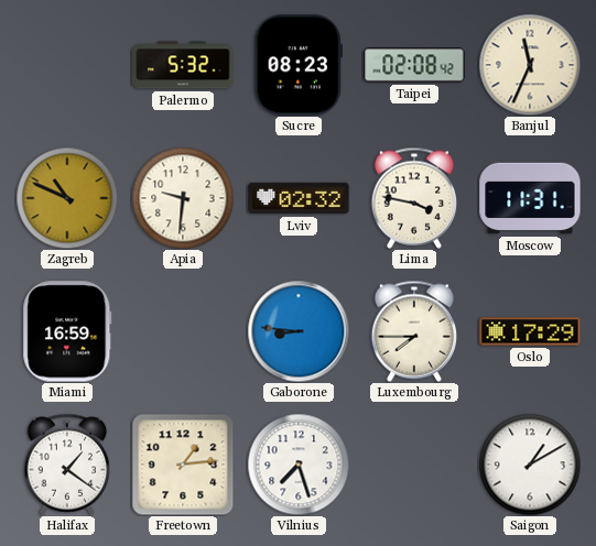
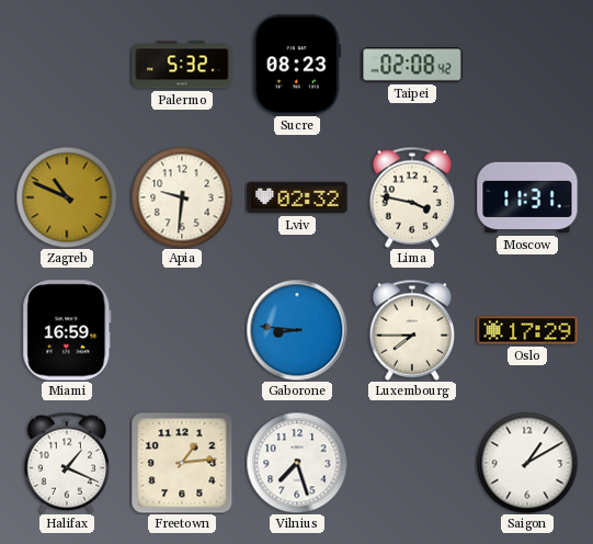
Banjul: 11:34 -> none (530, 65)
Halifax: 1:21 -> 1:19 (67, 463)
